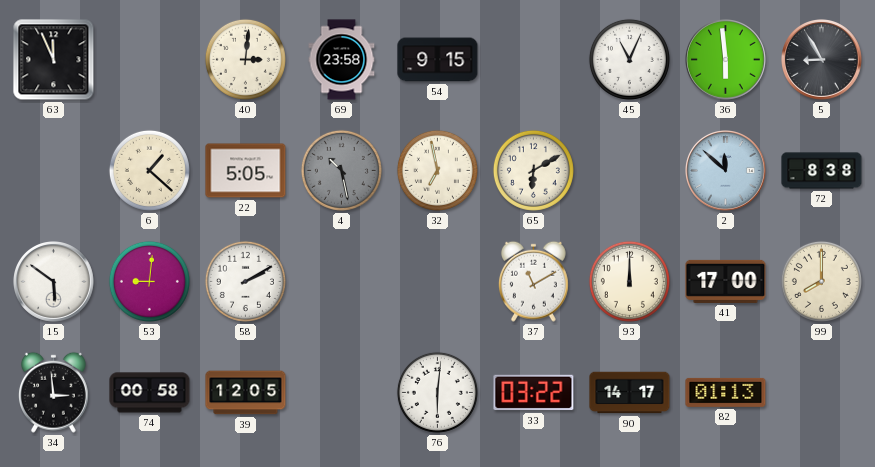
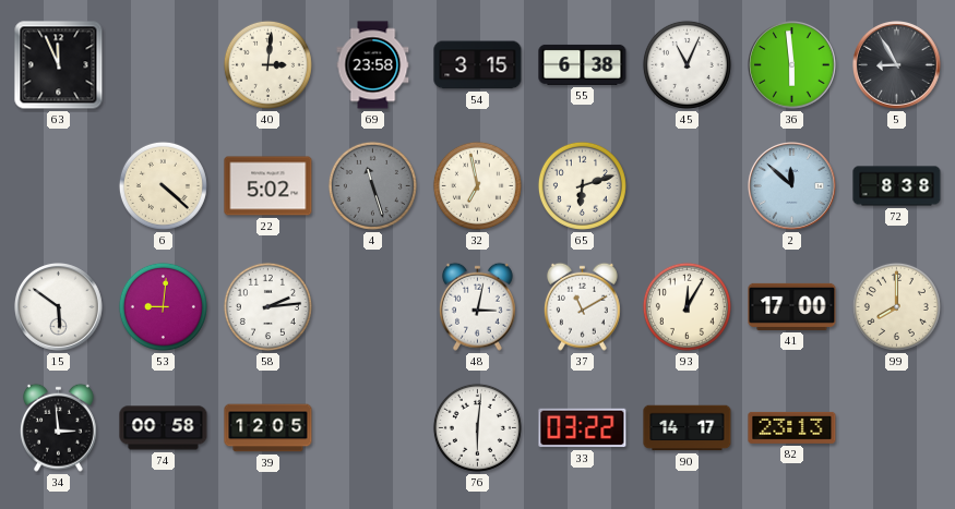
54: 9:15 -> 3:15 (478, 65)
55: none -> 6:38 (583, 64)
6: 1:22 -> 4:22 (163, 185)
22: 5:05 -> 5:02 (268, 186)
4: 10:28 -> 11:27 (372, 185)
65: 6:10 -> 6:12 (582, 185)
58: 2:10 -> 2:14 (267, 306)
48: none -> 3:02 (477, 306)
93: 12:00 -> 12:05 (687, 306)
82: 01:13 -> 23:13 (792, 427)
